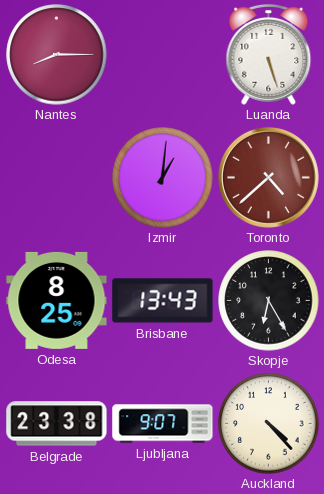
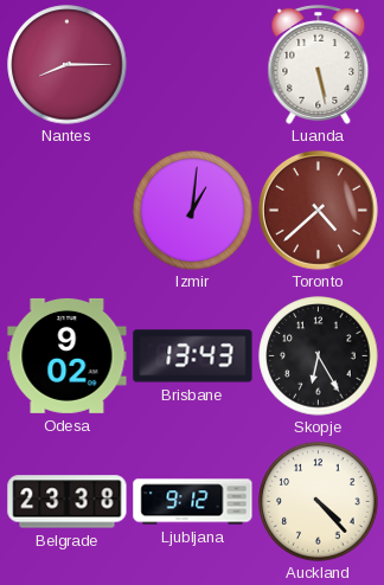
Luanda: 5:27 -> 5:28 (319, 64)
Odesa: 8:25 -> 9:02 (68, 355)
Ljubljana: 9:07 -> 9:12 (193, 502)
